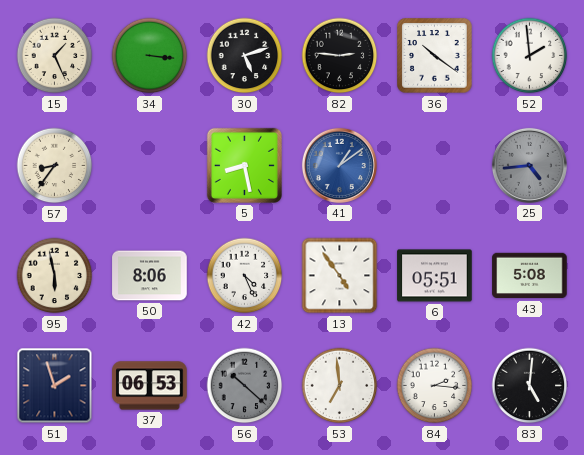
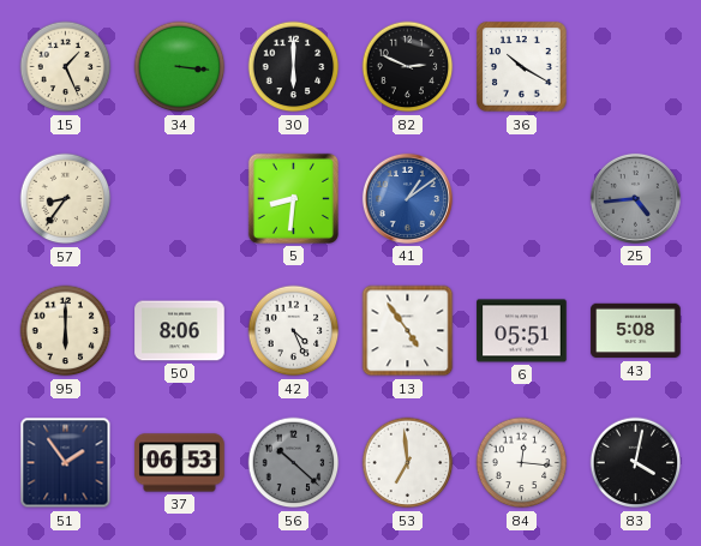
30: 5:12 -> 6:00 (294, 67)
82: 2:46 -> 2:49 (408, 67)
36: 10:21 -> 10:20 (522, 67)
52: 1:59 -> none (530, 56)
5: 8:28 -> 8:31 (293, 198)
95: 5:58 -> 6:00 (66, 331)
51: 1:57 -> 1:54 (66, 463)
84: 2:16 -> 12:16 (522, 463)
83: 5:01 -> 4:02 (636, 463)
